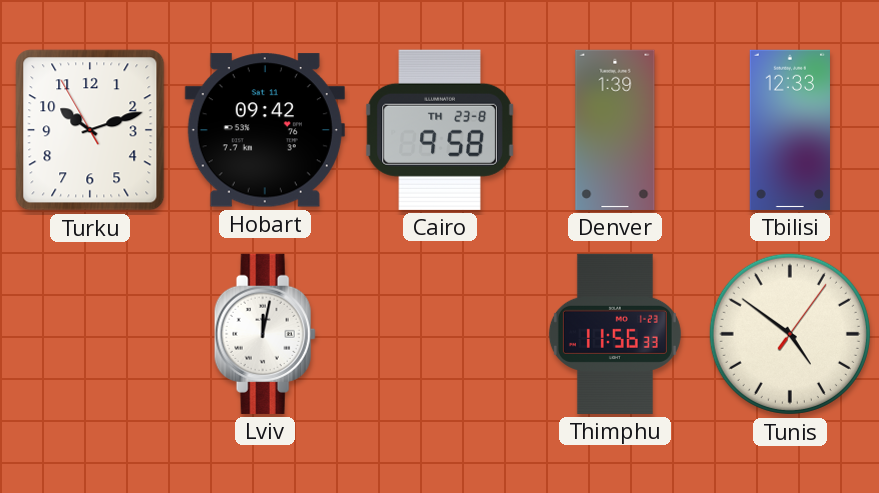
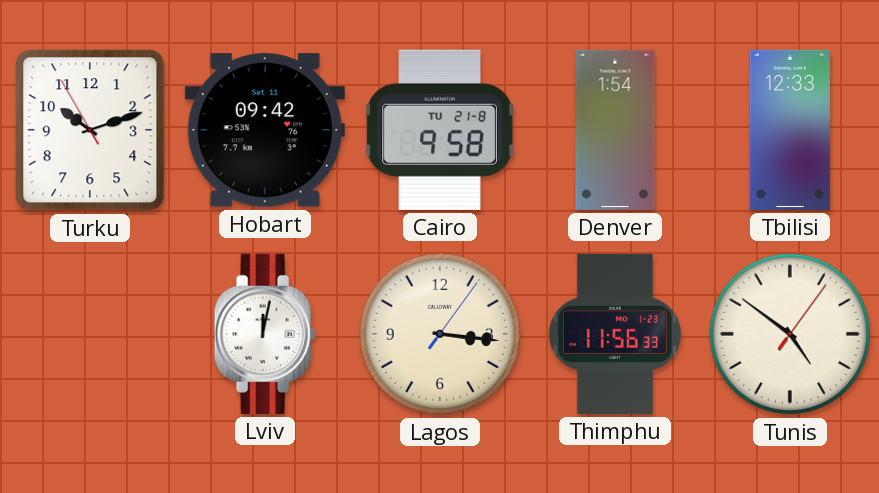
Cairo date: TH 23-8 -> TU 21-8 (440, 130)
Denver: 1:39 -> 1:54 (615, 130)
Lagos: none -> 3:16 (440, 334)
